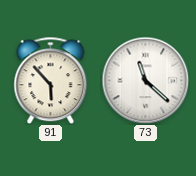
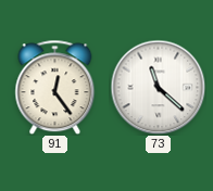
91: 5:53 -> 12:24 (55, 87)
